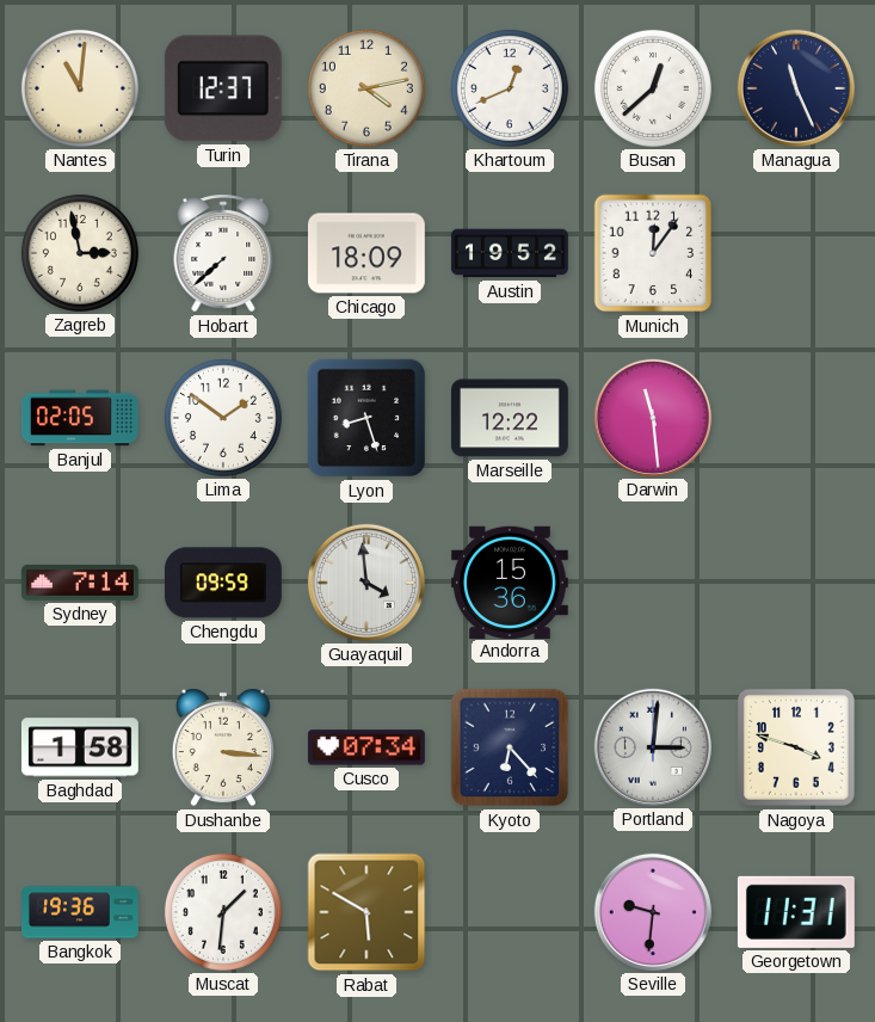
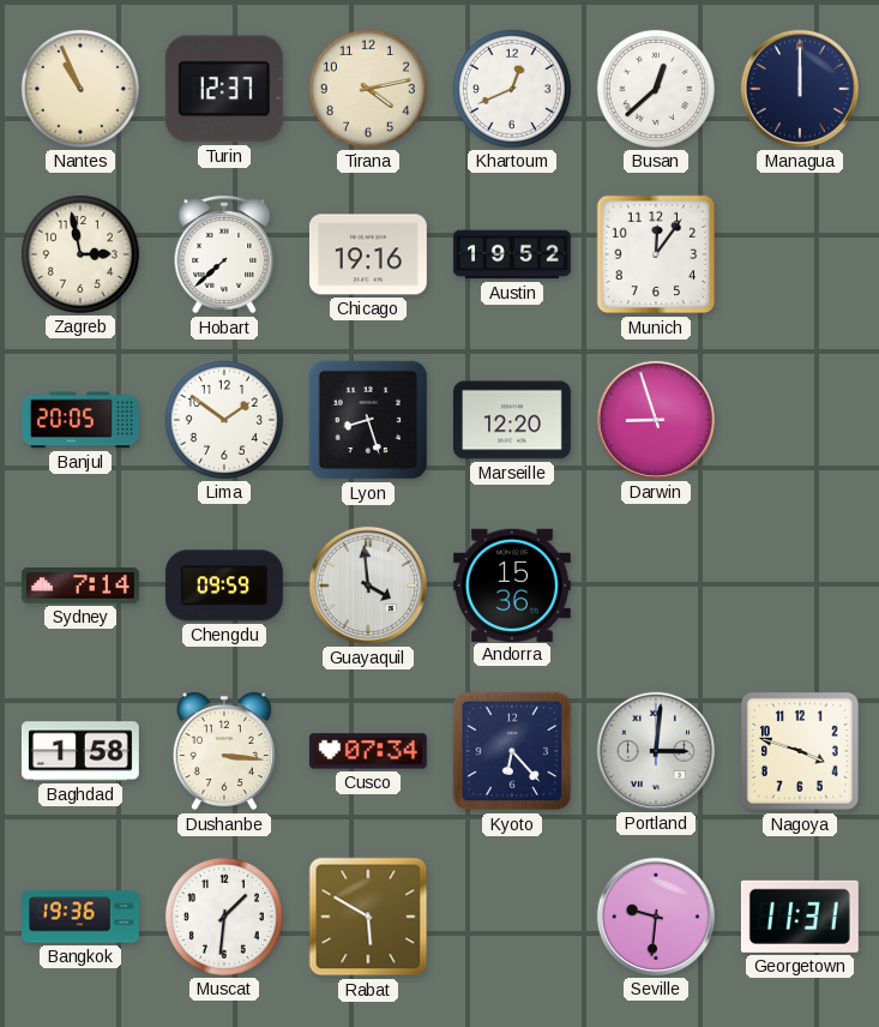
Nantes: 11:01 -> 10:56 (80, 89)
Managua: 11:26 -> 12:00 (800, 89)
Chicago: 18:09 -> 19:16 (368, 254)
Banjul: 02:05 -> 20:05 (80, 420)
Marseille: 12:22 -> 12:20 (512, 420)
Darwin: 11:29 -> 8:57 (656, 420)
